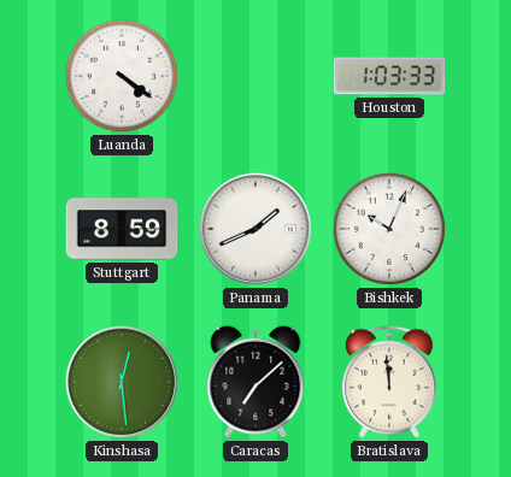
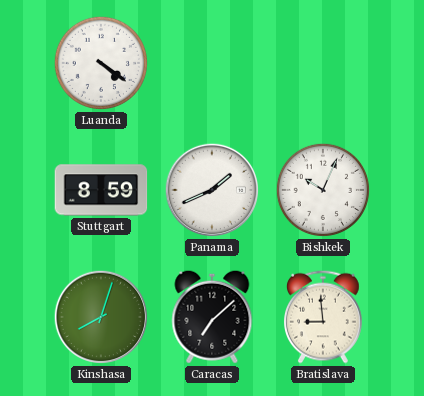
Houston: 1:03 -> none (389, 76)
Kinshasa: 12:29 -> 8:03 (101, 317)
Bratislava: 11:59 -> 8:59 (324, 317)
